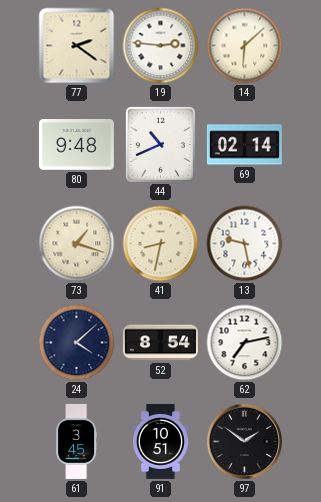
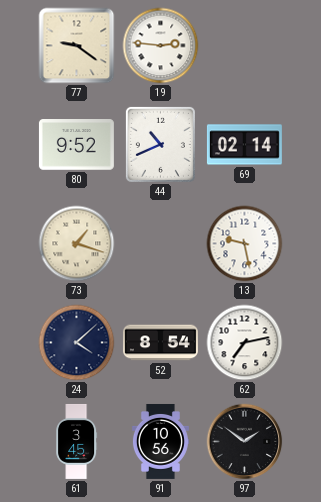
77: 2:21 -> 9:21 (77, 46)
14: 6:08 -> none (245, 46)
80: 9:48 -> 9:52 (76, 145)
41: 8:32 -> none (161, 244)
91: 10:51 -> 10:56 (160, 441)
